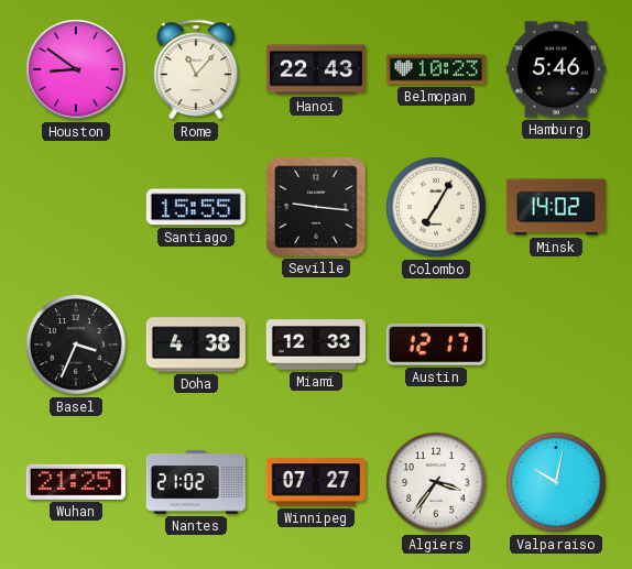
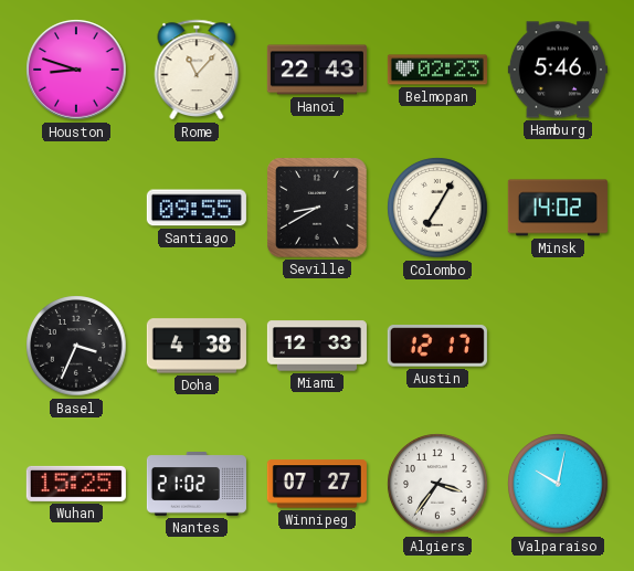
Houston: 8:51 -> 8:48 (76, 70)
Belmopan: 10:23 -> 02:23 (437, 70)
Santiago: 15:55 -> 09:55 (197, 208)
Seville: 9:16 -> 8:40 (317, 209)
Wuhan: 21:25 -> 15:25 (76, 484)
